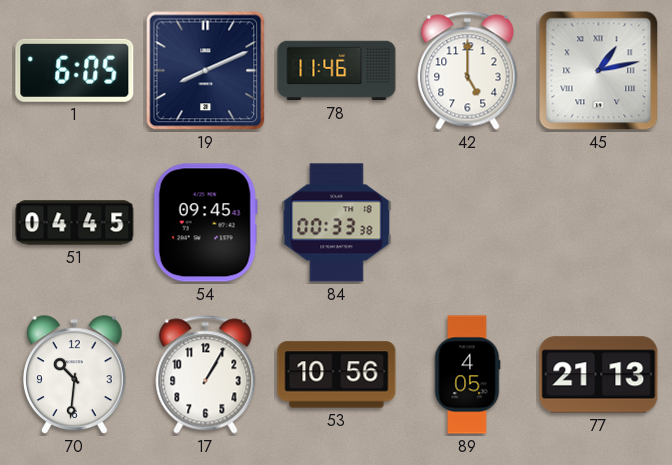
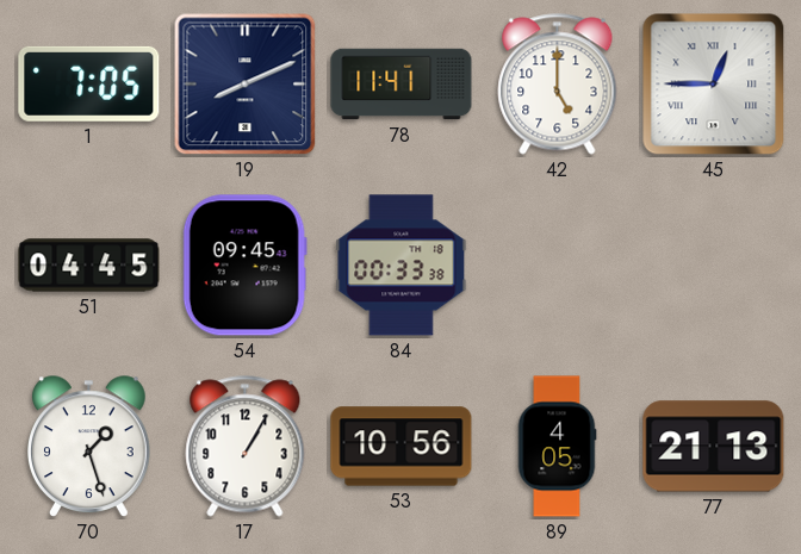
1: 6:05 -> 7:05 (89, 83)
78: 11:46 -> 11:41 (402, 85)
45: 1:13 -> 12:45 (714, 85)
70: 10:31 -> 1:27 (89, 447)
